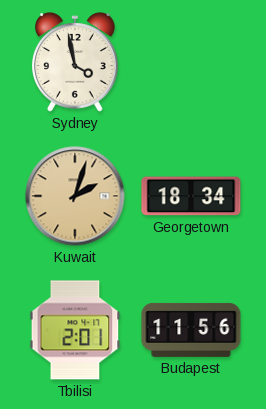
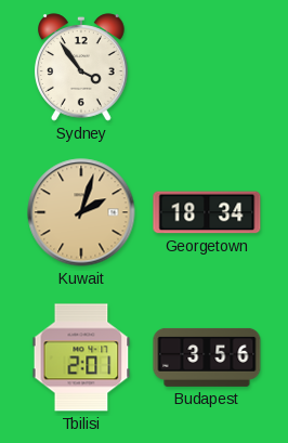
Sydney: 3:58 -> 3:54 (82, 67)
Budapest: 11:56 -> 3:56 (207, 357)
